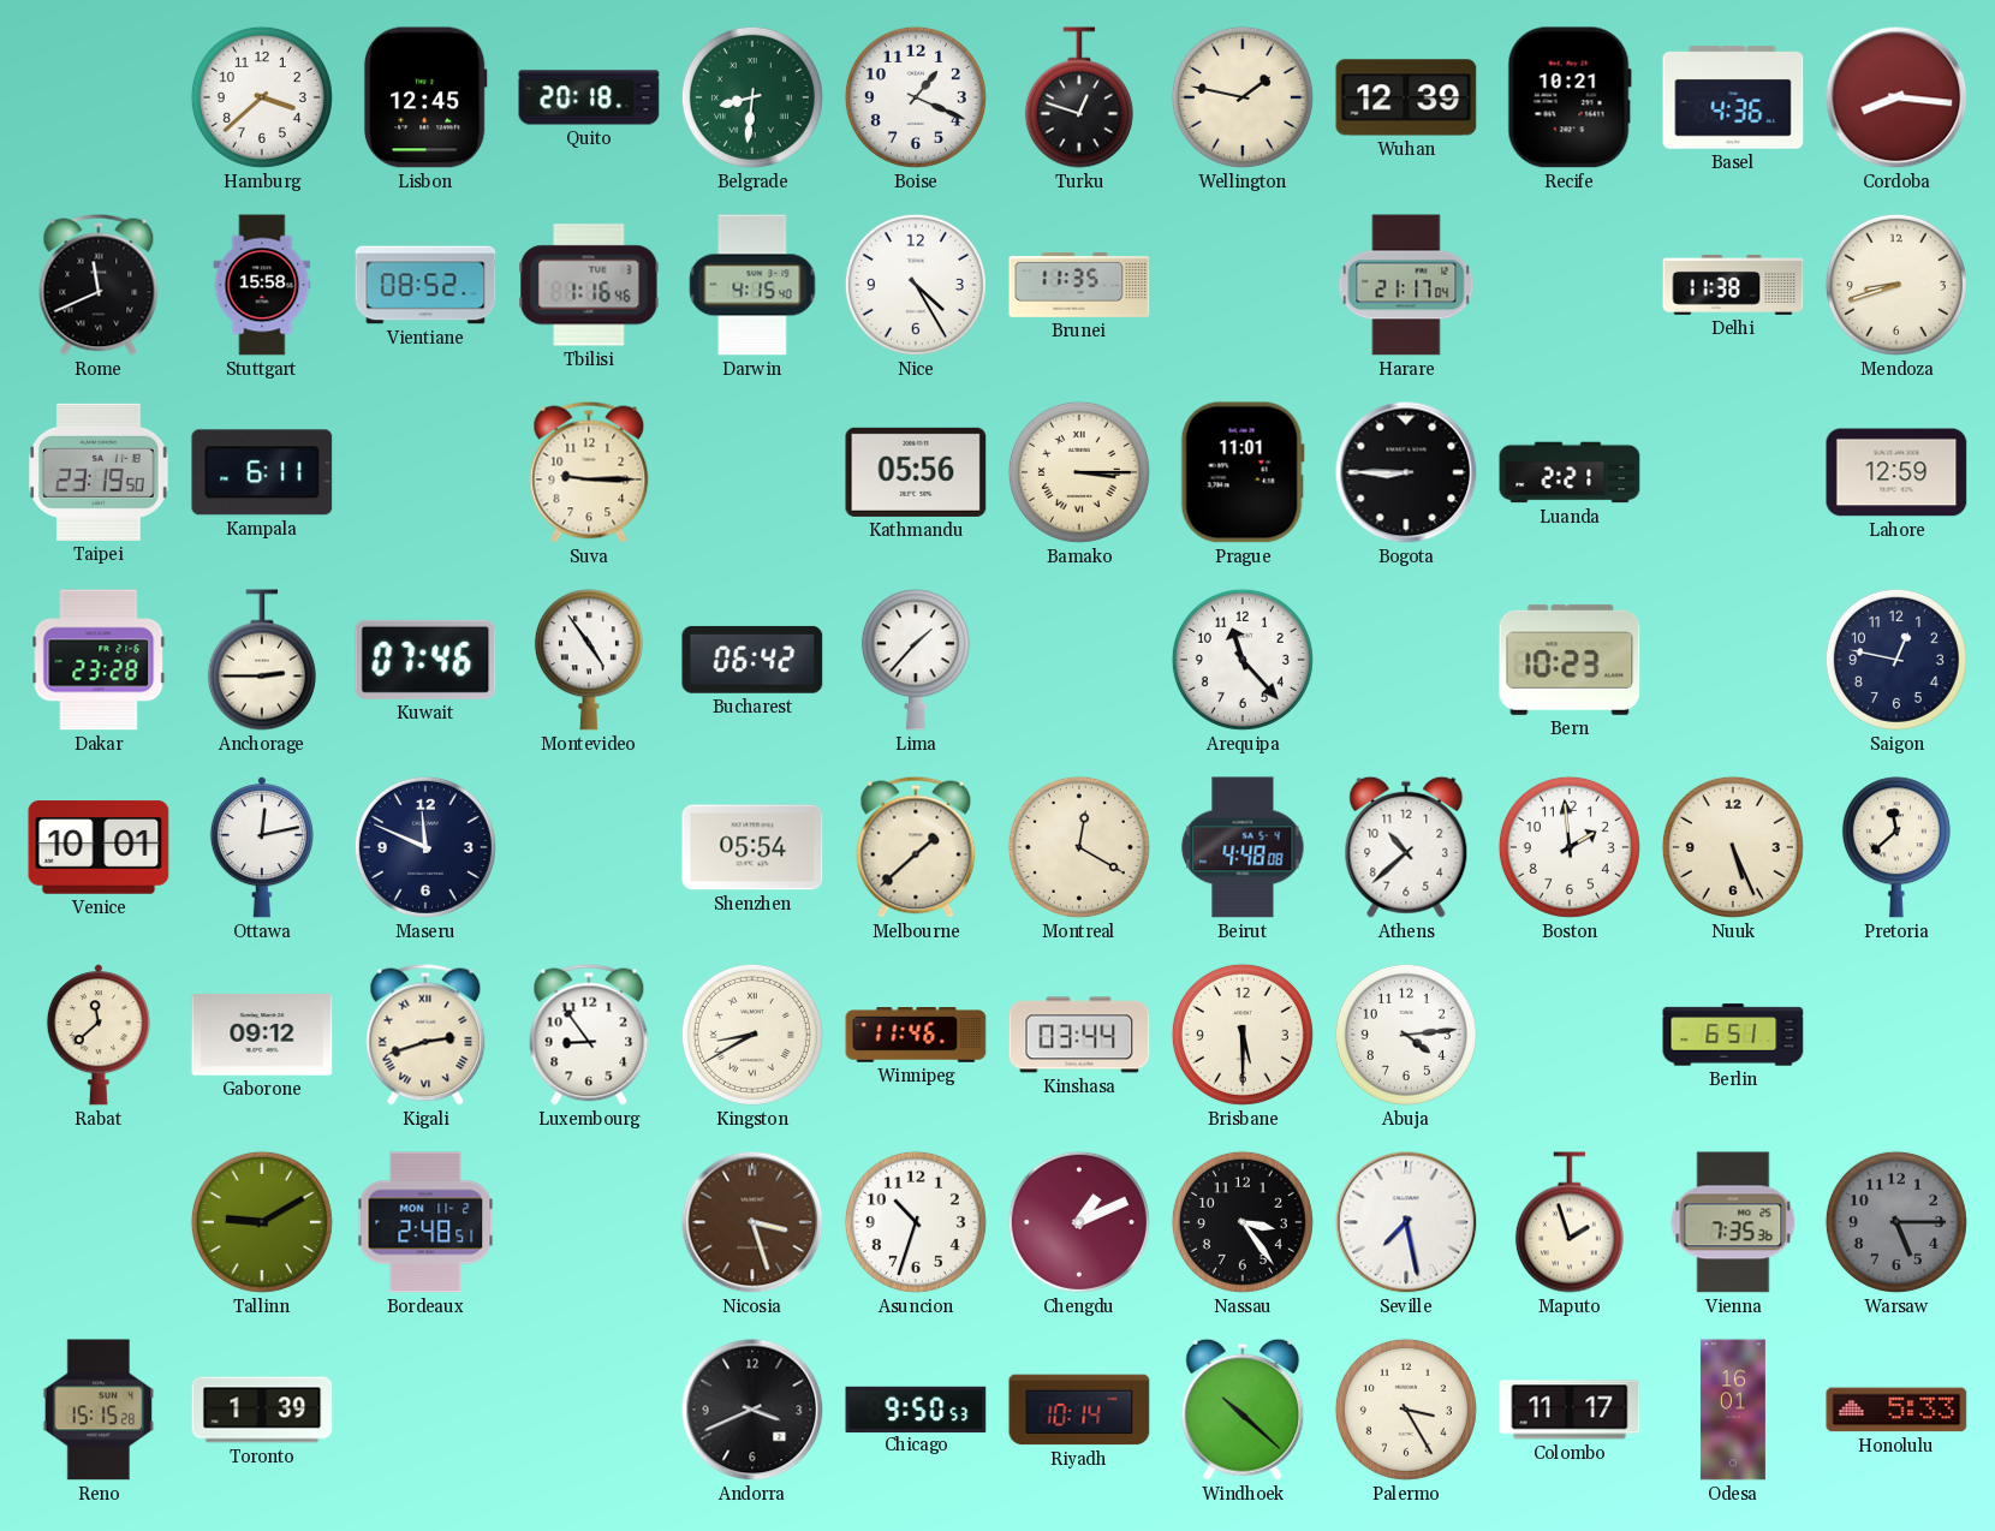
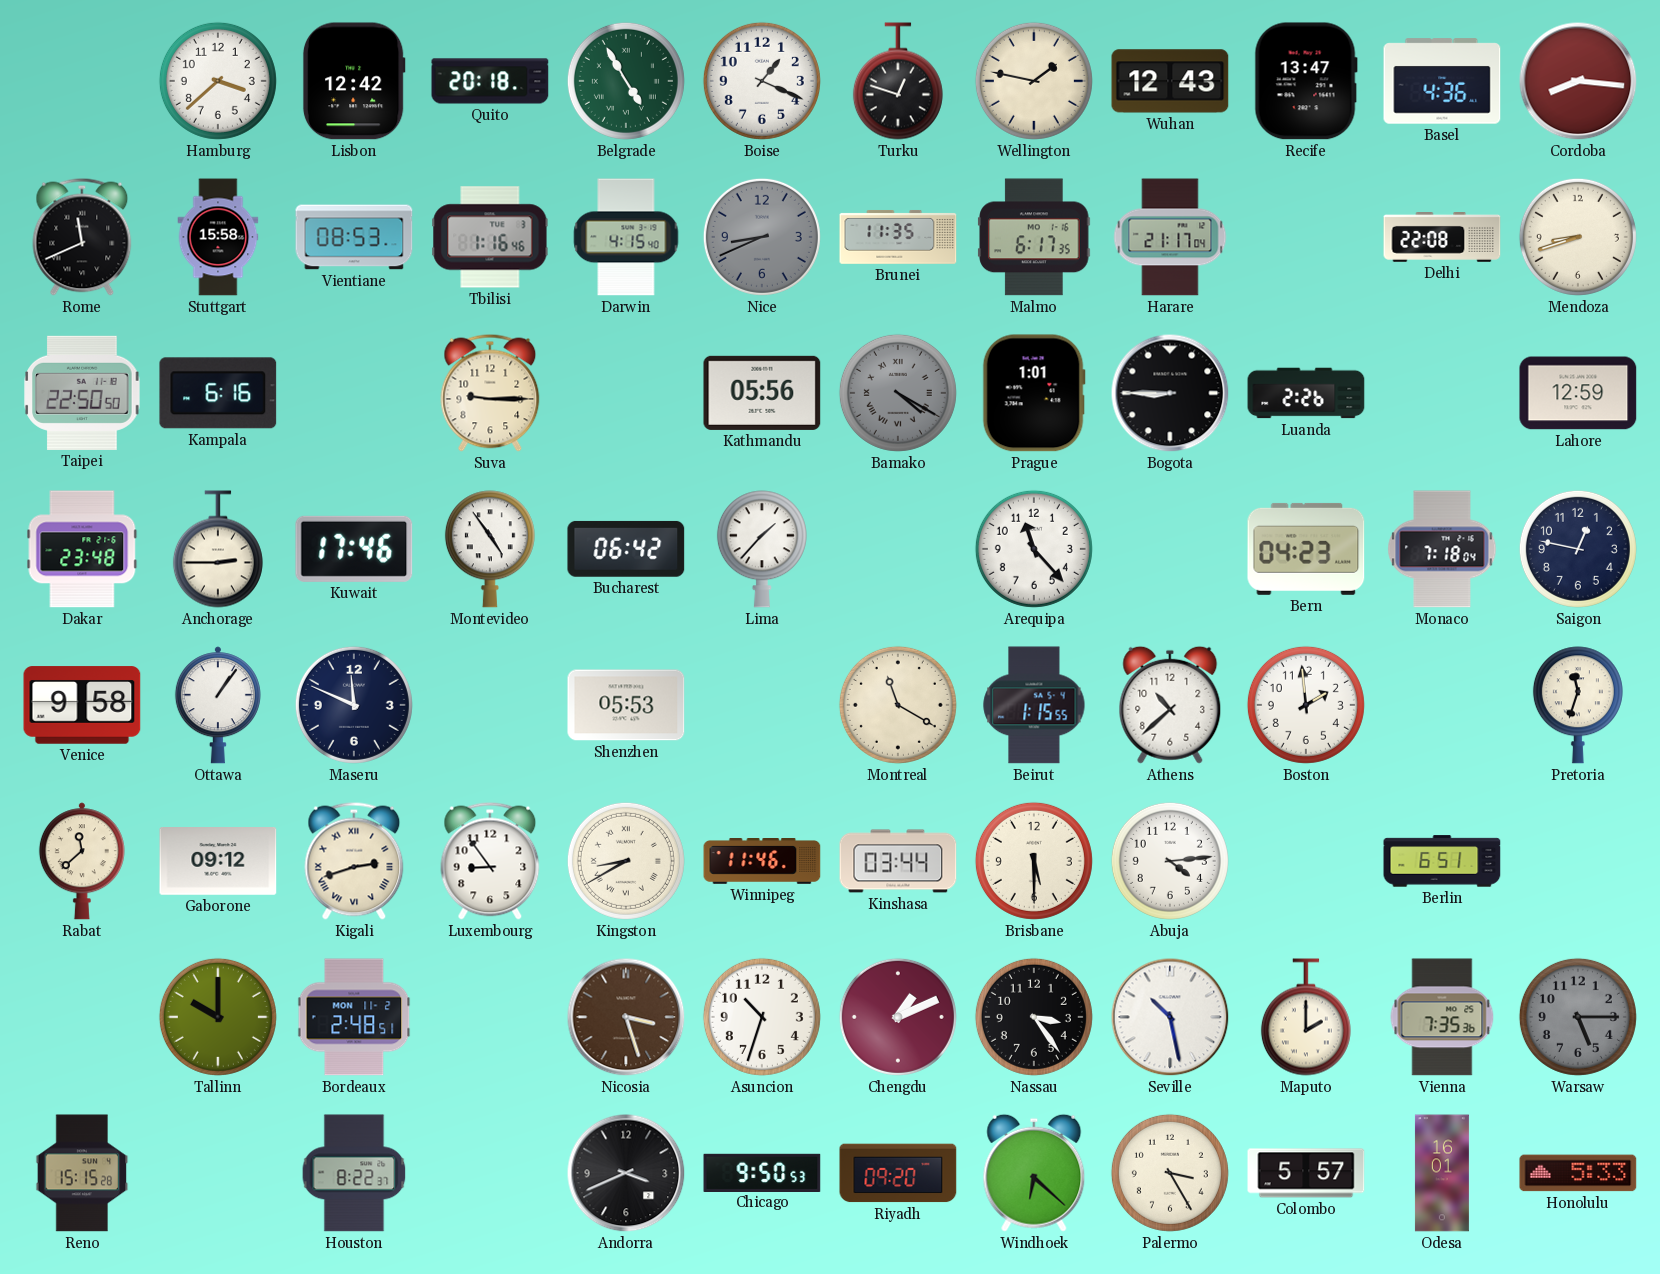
Lisbon: 12:45 -> 12:42 (354, 81)
Belgrade: 8:31 -> 4:55 (626, 81)
Wuhan: 12:39 -> 12:43 (1170, 81)
Recife: 10:21 -> 13:47 (1306, 81)
Vientiane: 08:52 -> 08:53 (354, 237)
Nice: 4:25 -> 8:41 (762, 237)
Nice dial: white -> grey (762, 237)
Malmo: none -> 6:17 (1034, 237)
Delhi: 11:38 -> 22:08 (1442, 238)
Taipei: 23:19 -> 22:50 (82, 393)
Kampala: 6:11 -> 6:16 (218, 393)
Bamako: 3:15 -> 4:20 (898, 393)
Bamako dial: cream -> grey (898, 393)
Prague: 11:01 -> 1:01 (1034, 393)
Luanda: 2:21 -> 2:26 (1306, 393)
Dakar: 23:28 -> 23:48 (82, 549)
Kuwait: 07:46 -> 17:46 (354, 549)
Bern: 10:23 -> 04:23 (1306, 549)
Monaco: none -> 7:18 (1442, 549)
Venice: 10:01 -> 9:58 (82, 705)
Ottawa: 12:13 -> 1:06 (218, 705)
Shenzhen: 05:54 -> 05:53 (626, 705)
Melbourne: 1:38 -> none (916, 847)
Montreal: 12:20 -> 11:20 (898, 705)
Beirut: 4:48 -> 1:15 (1034, 705)
Nuuk: 5:26 -> none (1733, 847)
Pretoria: 11:38 -> 11:33 (1578, 705)
Tallinn: 9:10 -> 10:00 (218, 1017)
Seville: 7:28 -> 10:28 (1170, 1017)
Maputo: 1:57 -> 2:00 (1306, 1017)
Toronto: 1:39 -> none (262, 1410)
Houston: none -> 8:22 (354, 1173)
Riyadh: 10:14 -> 09:20 (898, 1173)
Windhoek: 10:22 -> 6:22 (1034, 1173)
Colombo: 11:17 -> 5:57 (1306, 1173)
